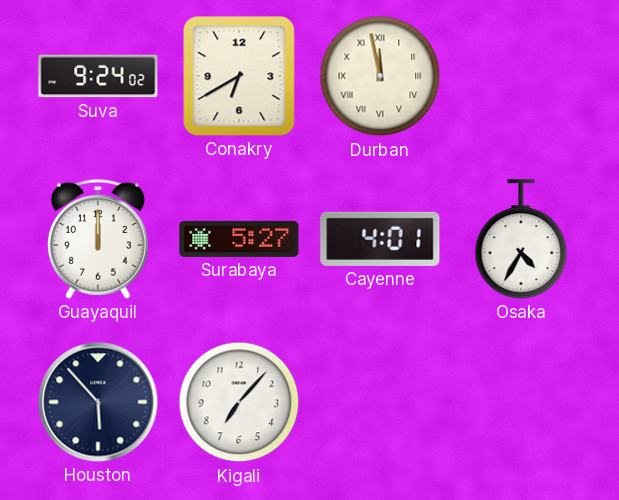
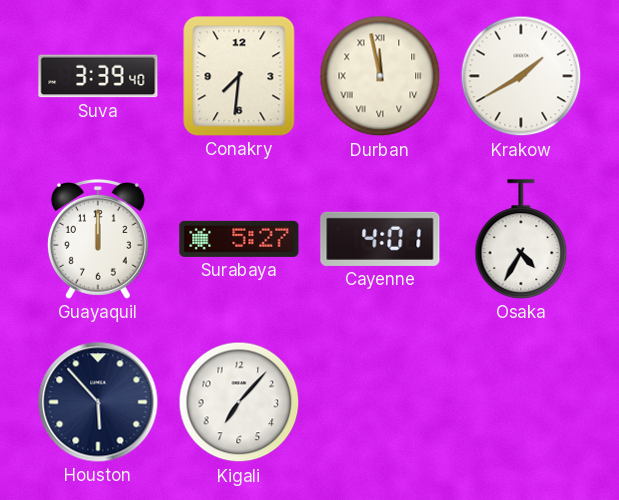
Suva: 9:24 -> 3:39 (98, 76)
Conakry: 6:40 -> 7:31 (239, 76)
Krakow: none -> 1:40 (521, 76)
